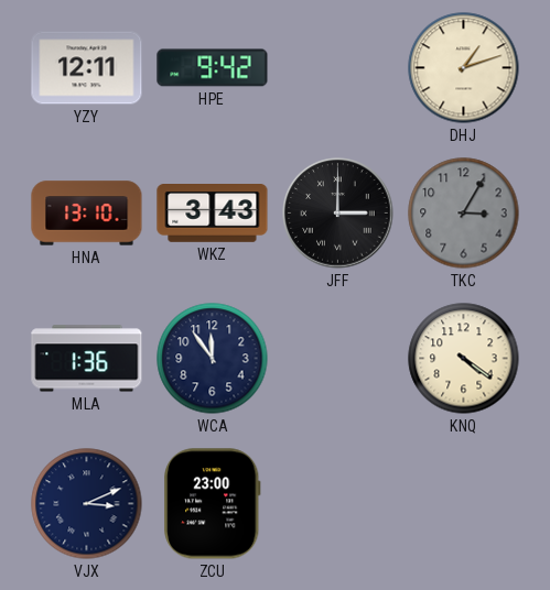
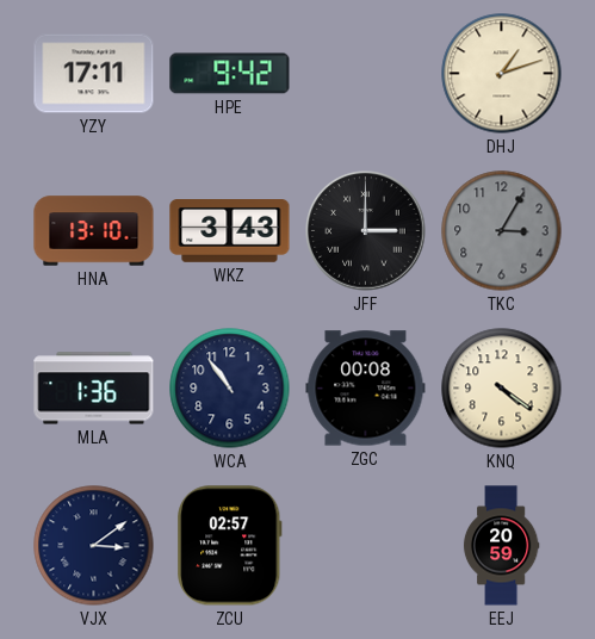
YZY: 12:11 -> 17:11 (94, 74)
WCA: 11:54 -> 10:54 (230, 389)
ZGC: none -> 00:08 (366, 389)
VJX: 3:11 -> 3:09 (94, 546)
ZCU: 23:00 -> 02:57 (230, 546)
EEJ: none -> 20:59 (501, 546)
